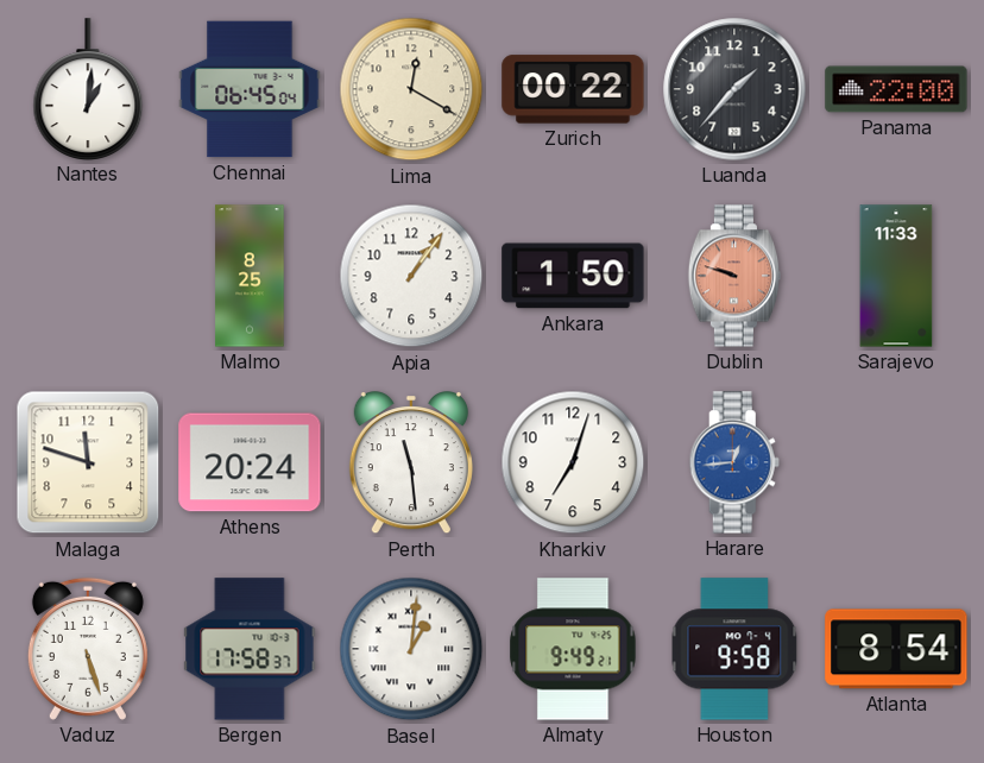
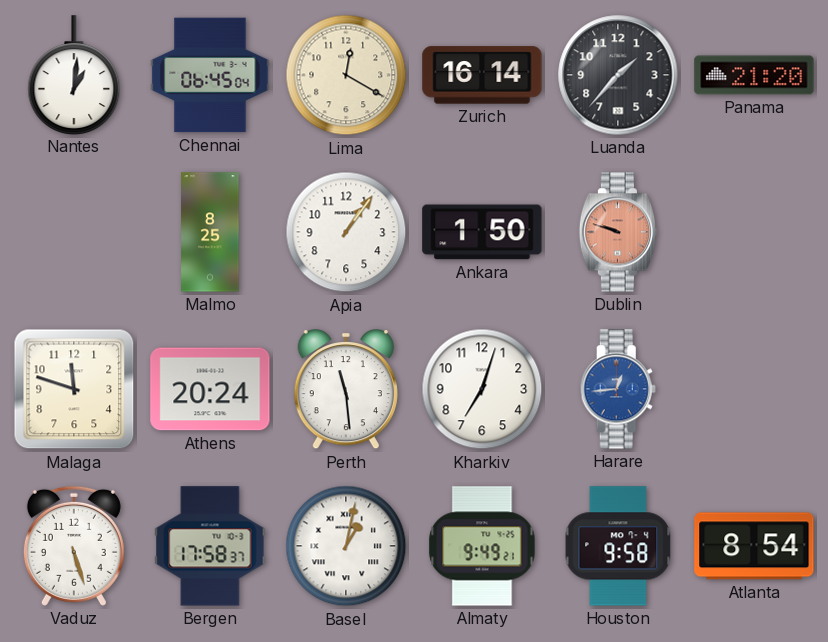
Zurich: 00:22 -> 16:14 (482, 75)
Panama: 22:00 -> 21:20 (754, 75)
Sarajevo: 11:33 -> none (896, 276)
Basel: 1:01 -> 1:02 (346, 546)
